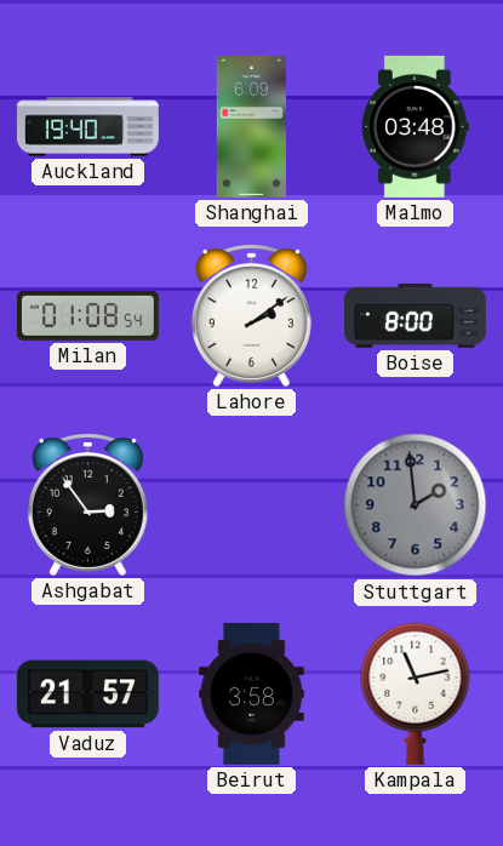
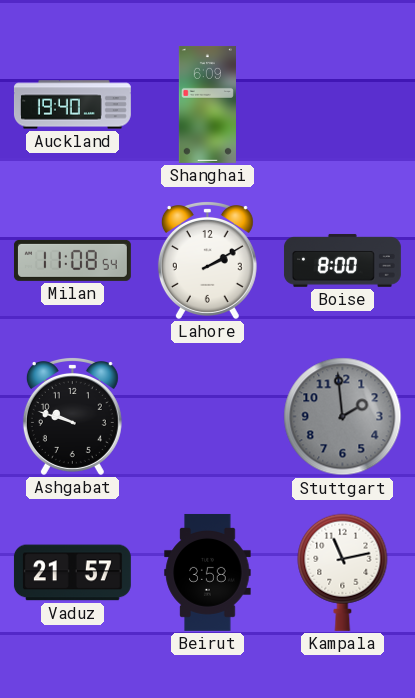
Malmo: 03:48 -> none (415, 126)
Milan: 01:08 -> 11:08 (72, 260)
Lahore: 2:09 -> 2:10 (207, 261)
Ashgabat: 2:54 -> 9:48 (72, 417)
